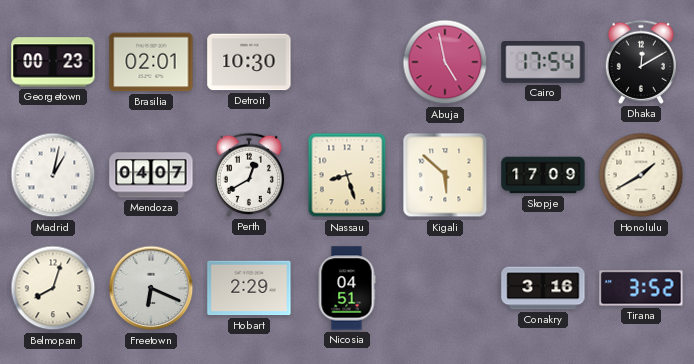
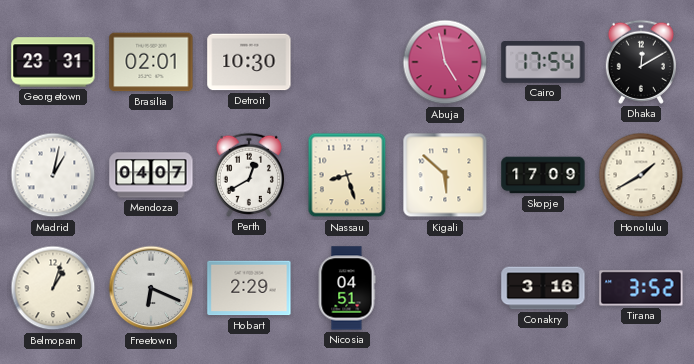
Georgetown: 00:23 -> 23:31 (53, 62)
Belmopan: 8:03 -> 1:03 (53, 288)
